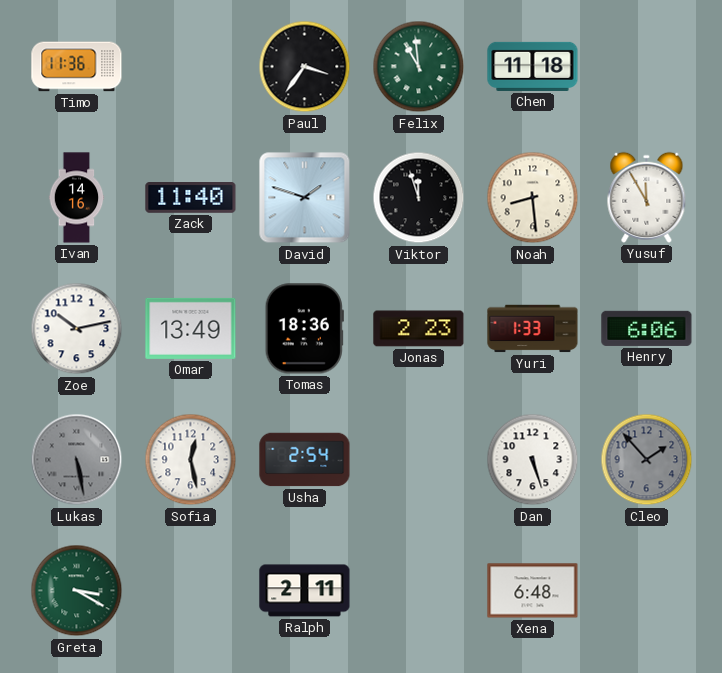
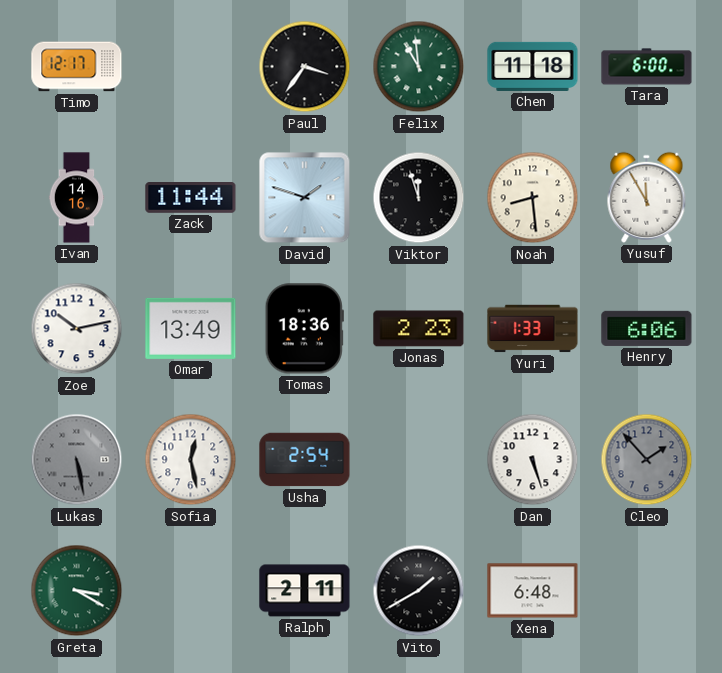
Timo: 11:36 -> 12:17 (77, 67)
Tara: none -> 6:00 (647, 67)
Zack: 11:40 -> 11:44 (191, 198)
Vito: none -> 1:40 (419, 591)
